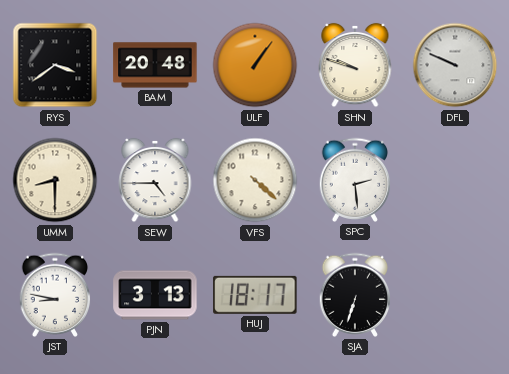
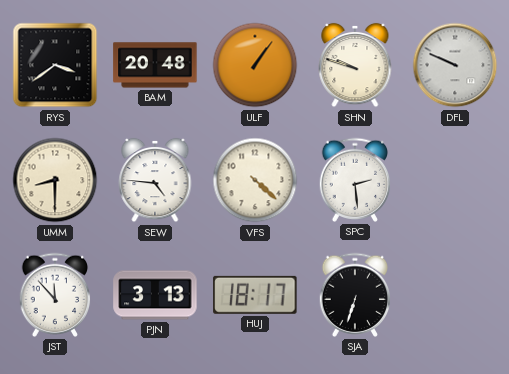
SEW: 4:45 -> 4:46 (155, 180)
JST: 8:47 -> 11:53 (55, 295)
